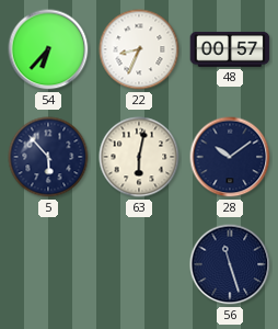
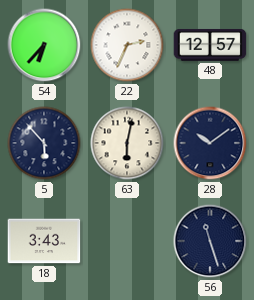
22: 8:34 -> 2:34 (127, 45)
48: 00:57 -> 12:57 (210, 45)
18: none -> 3:43 (44, 241)
